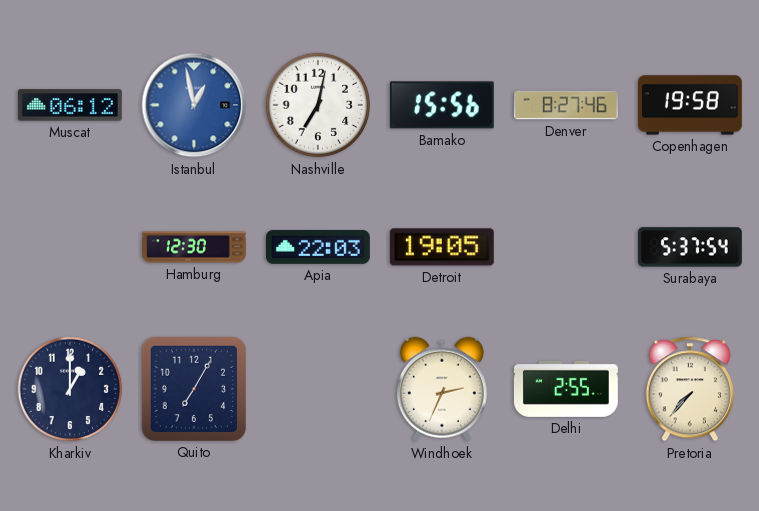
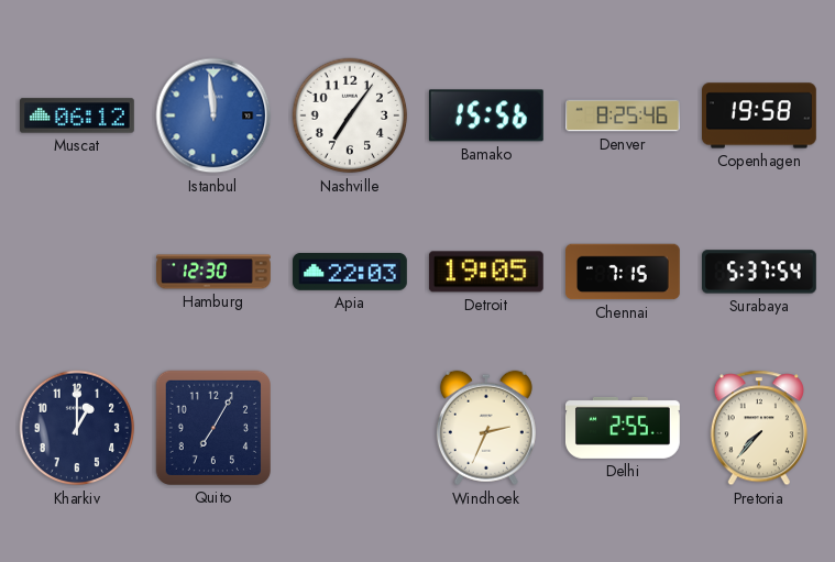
Istanbul: 12:58 -> 11:59 (213, 115)
Nashville: 7:02 -> 7:06 (350, 115)
Denver: 8:27 -> 8:25 (624, 115)
Chennai: none -> 7:15 (624, 272)
